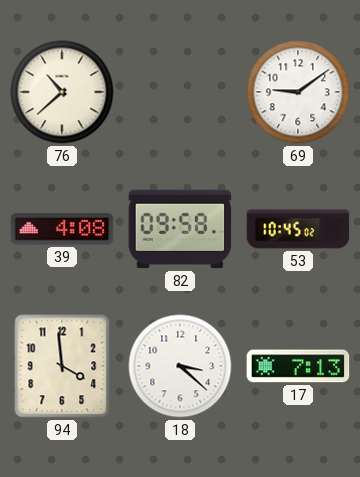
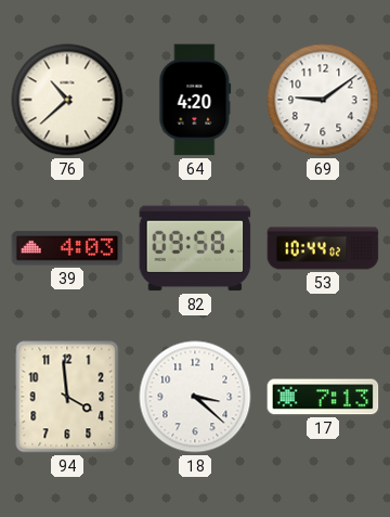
64: none -> 4:20 (195, 100)
39: 4:08 -> 4:03 (67, 248)
53: 10:45 -> 10:44 (323, 248)
